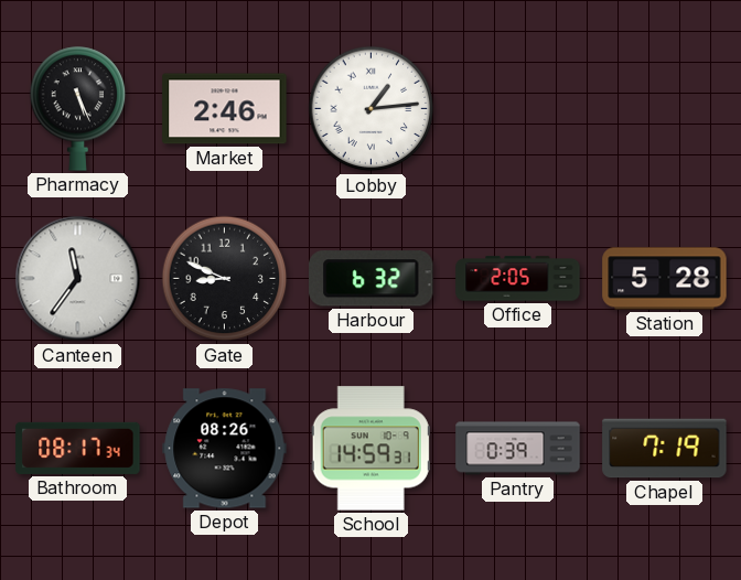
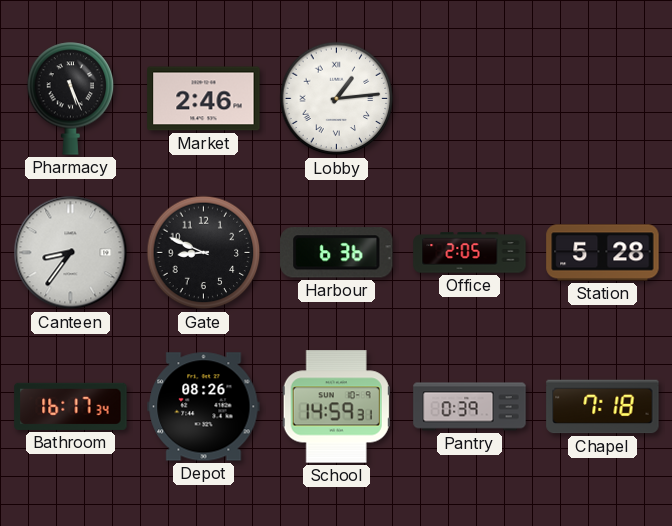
Canteen: 11:36 -> 8:36 (71, 253)
Harbour: 6:32 -> 6:36 (337, 253)
Bathroom: 08:17 -> 16:17 (71, 406)
Chapel: 7:19 -> 7:18 (603, 407)
